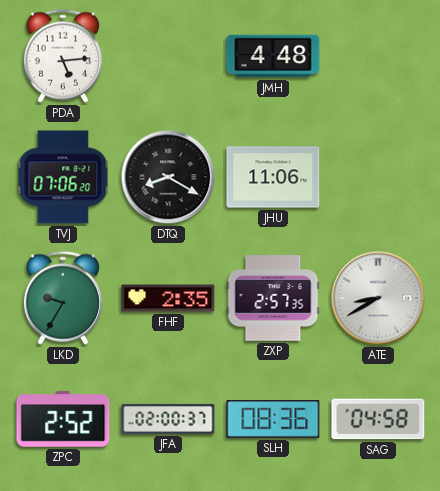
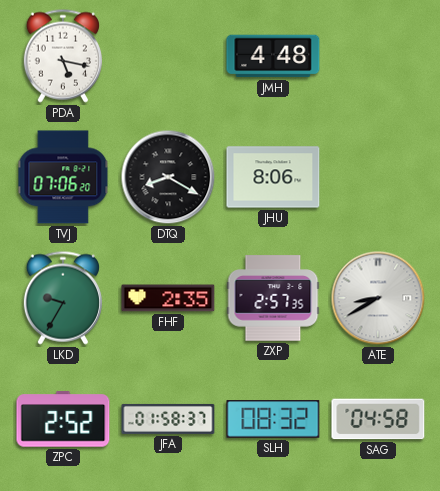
PDA: 5:14 -> 5:17 (63, 56)
JHU: 11:06 -> 8:06 (273, 177)
JFA: 02:00 -> 01:58 (168, 419)
SLH: 08:36 -> 08:32 (273, 419)
